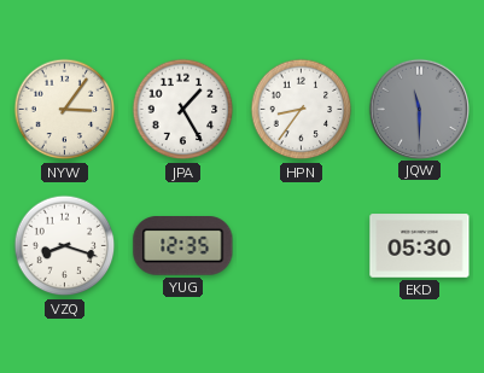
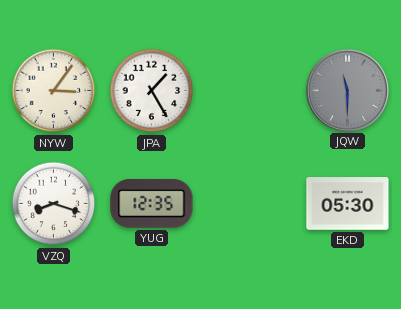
HPN: 8:36 -> none (302, 110)
